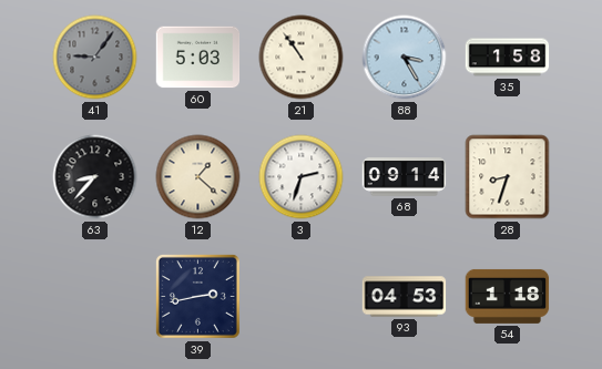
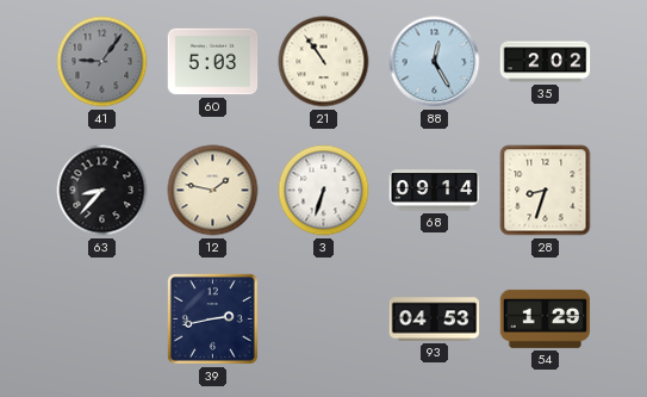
88: 3:25 -> 12:25 (435, 62)
35: 1:58 -> 2:02 (546, 62)
12: 1:22 -> 1:47 (213, 191)
3: 2:33 -> 6:33 (324, 191)
54: 1:18 -> 1:29 (546, 318)
